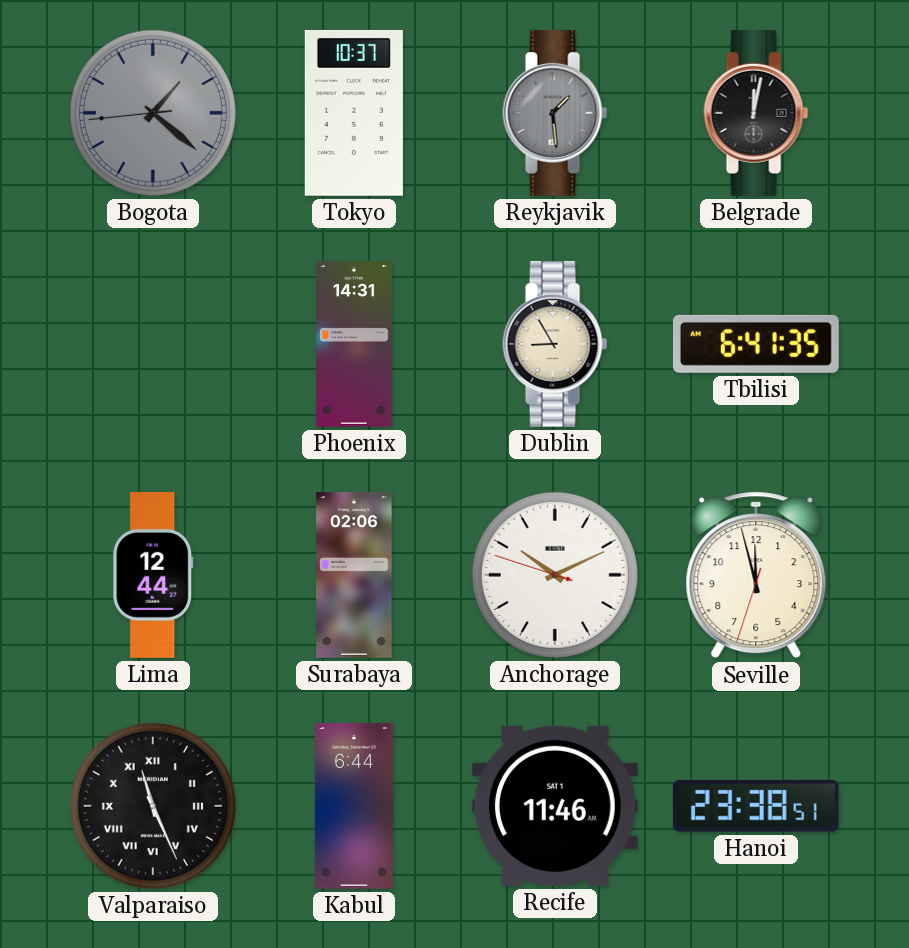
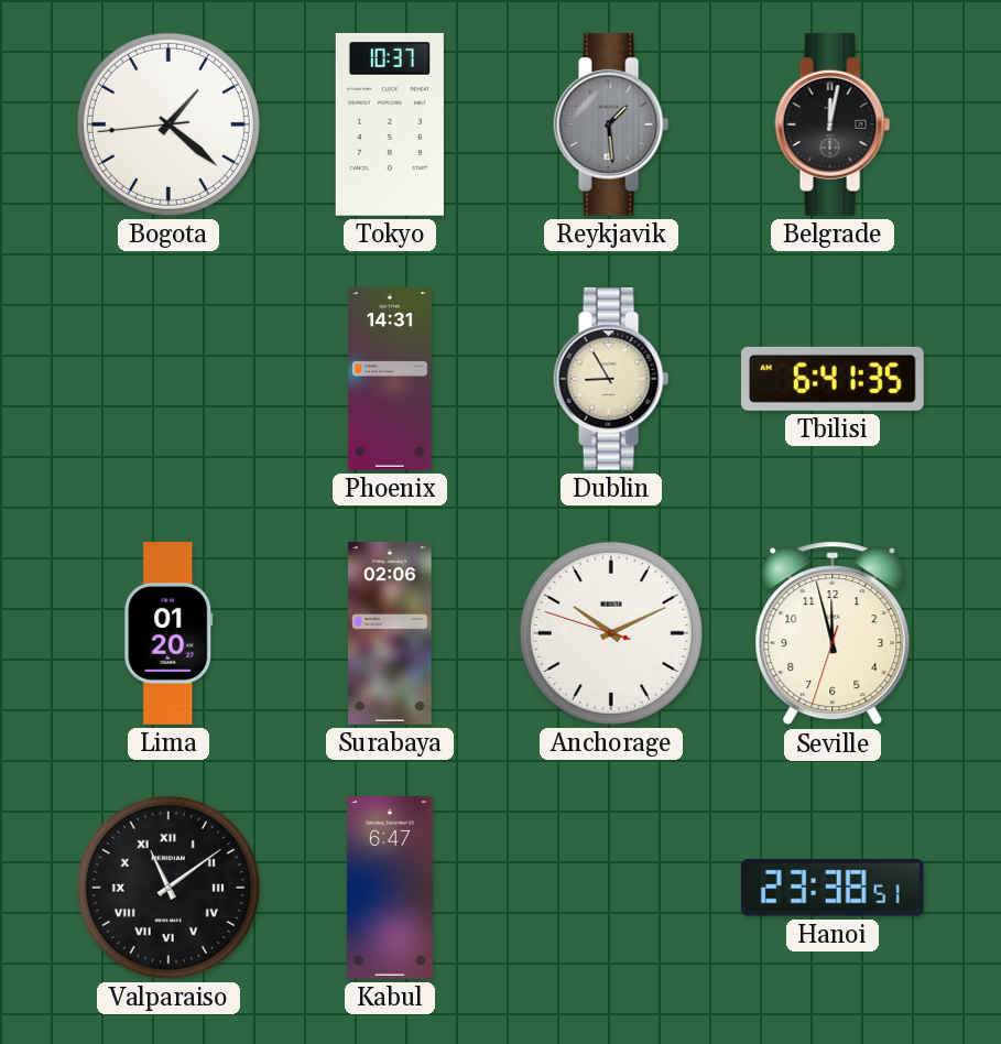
Bogota dial: grey -> white (168, 124)
Lima: 12:44 -> 01:20 (168, 633)
Valparaiso: 11:26 -> 11:09 (168, 888)
Kabul: 6:44 -> 6:47 (390, 888)
Recife: 11:46 -> none (555, 806)
